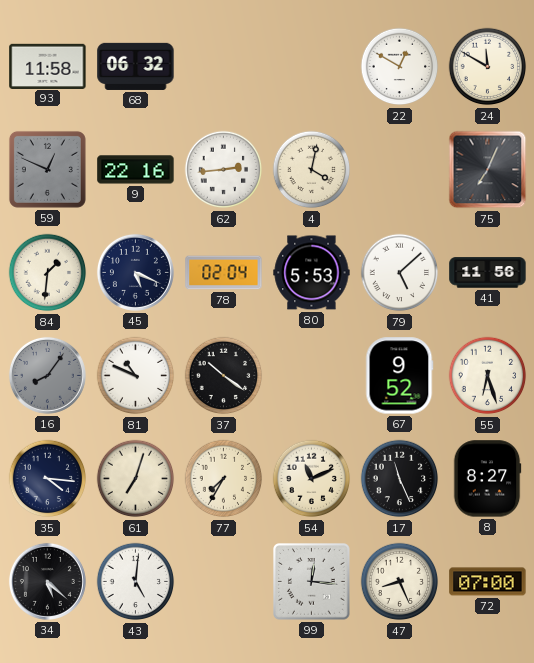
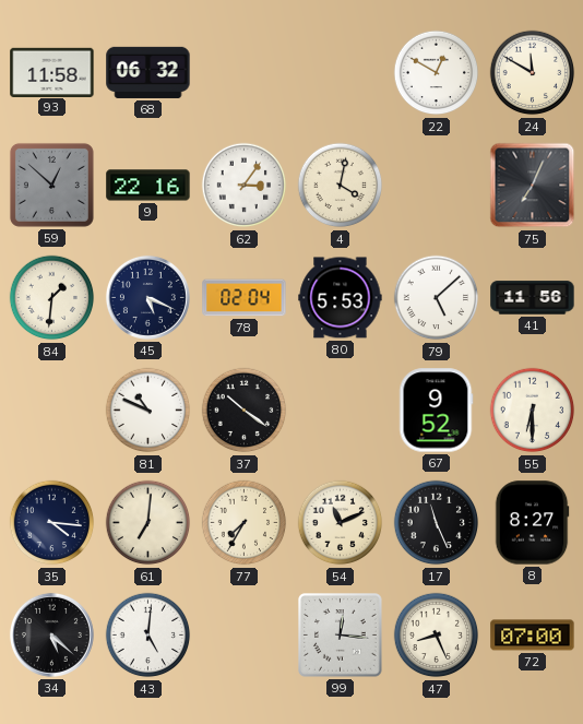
59: 12:49 -> 12:52 (51, 185)
62: 2:44 -> 3:06 (245, 186)
16: 8:06 -> none (47, 375)
55: 6:27 -> 6:30 (533, 411)
61: 7:03 -> 7:01 (148, 523)
